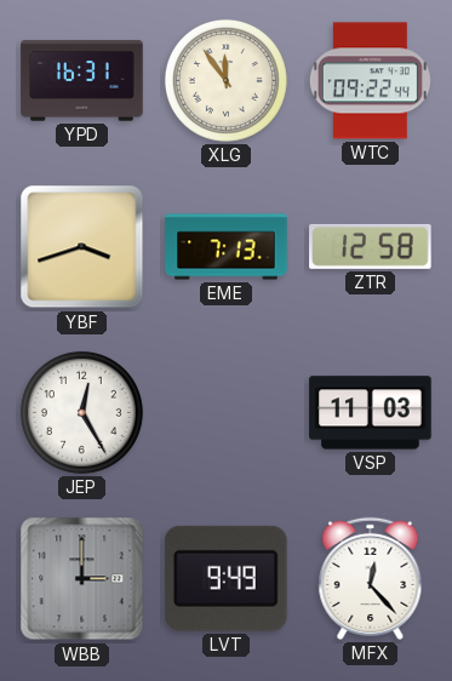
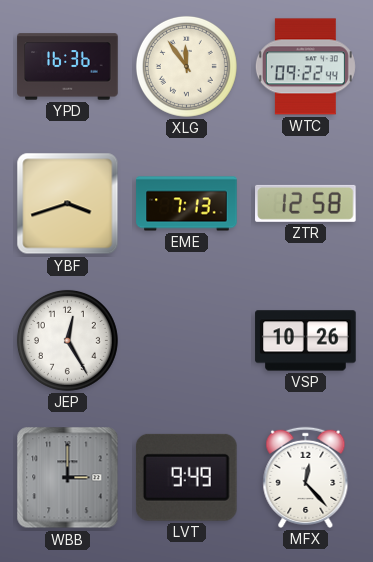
YPD: 16:31 -> 16:36 (68, 67)
VSP: 11:03 -> 10:26 (306, 341)
